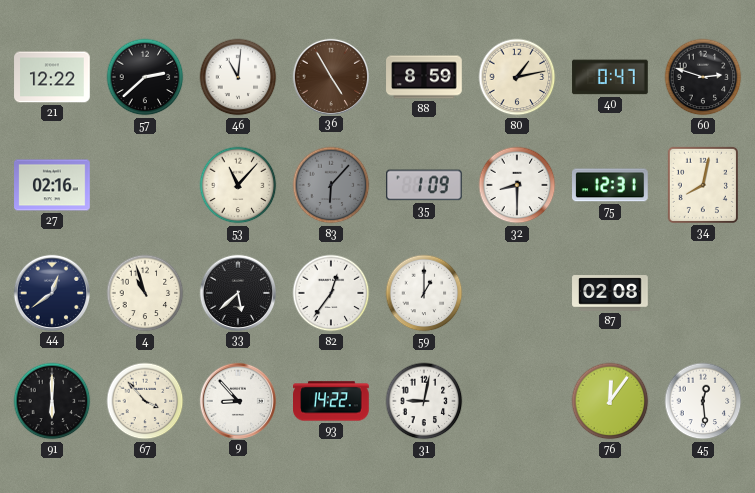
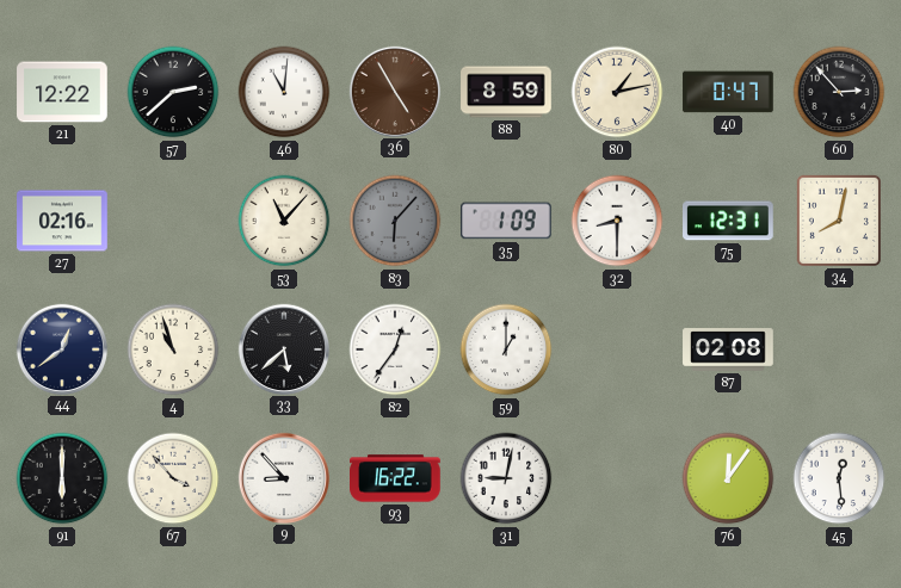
60: 2:48 -> 2:53 (839, 92)
93: 14:22 -> 16:22 (396, 478)
